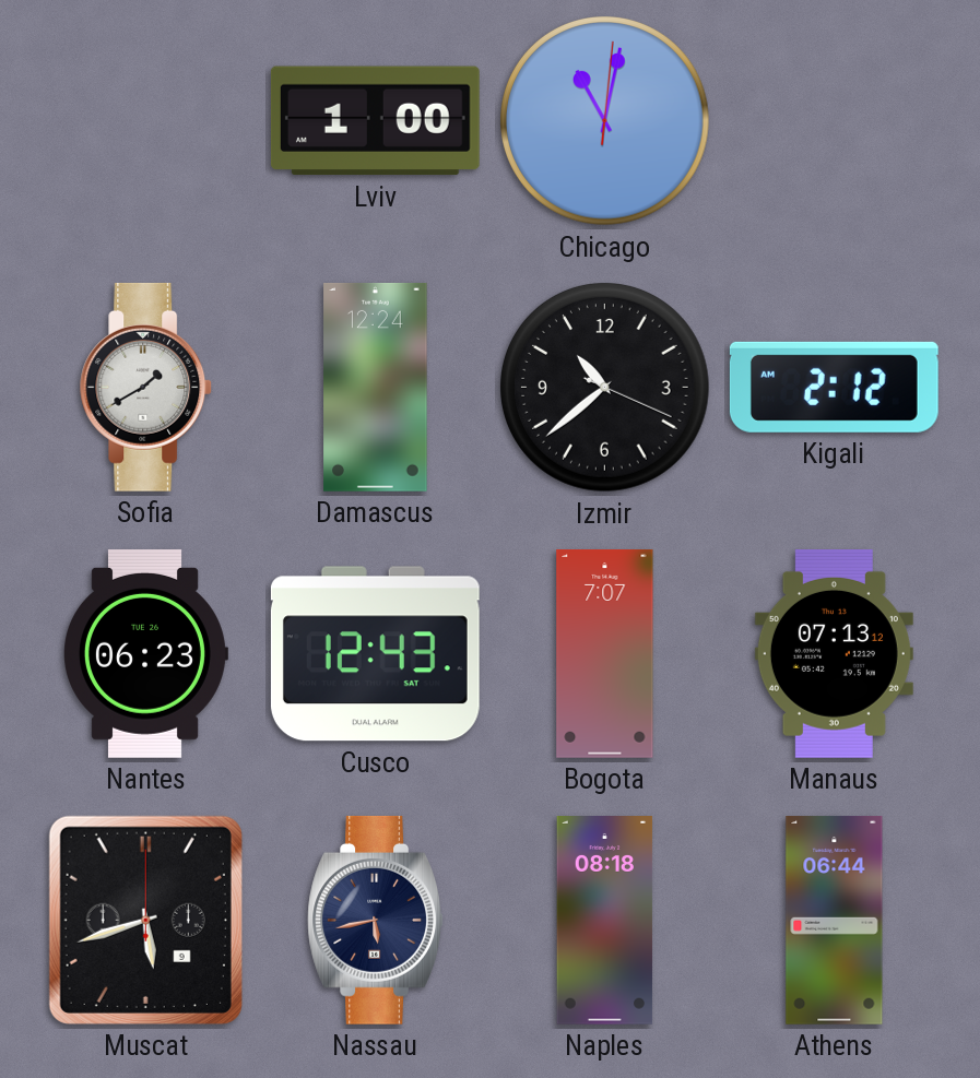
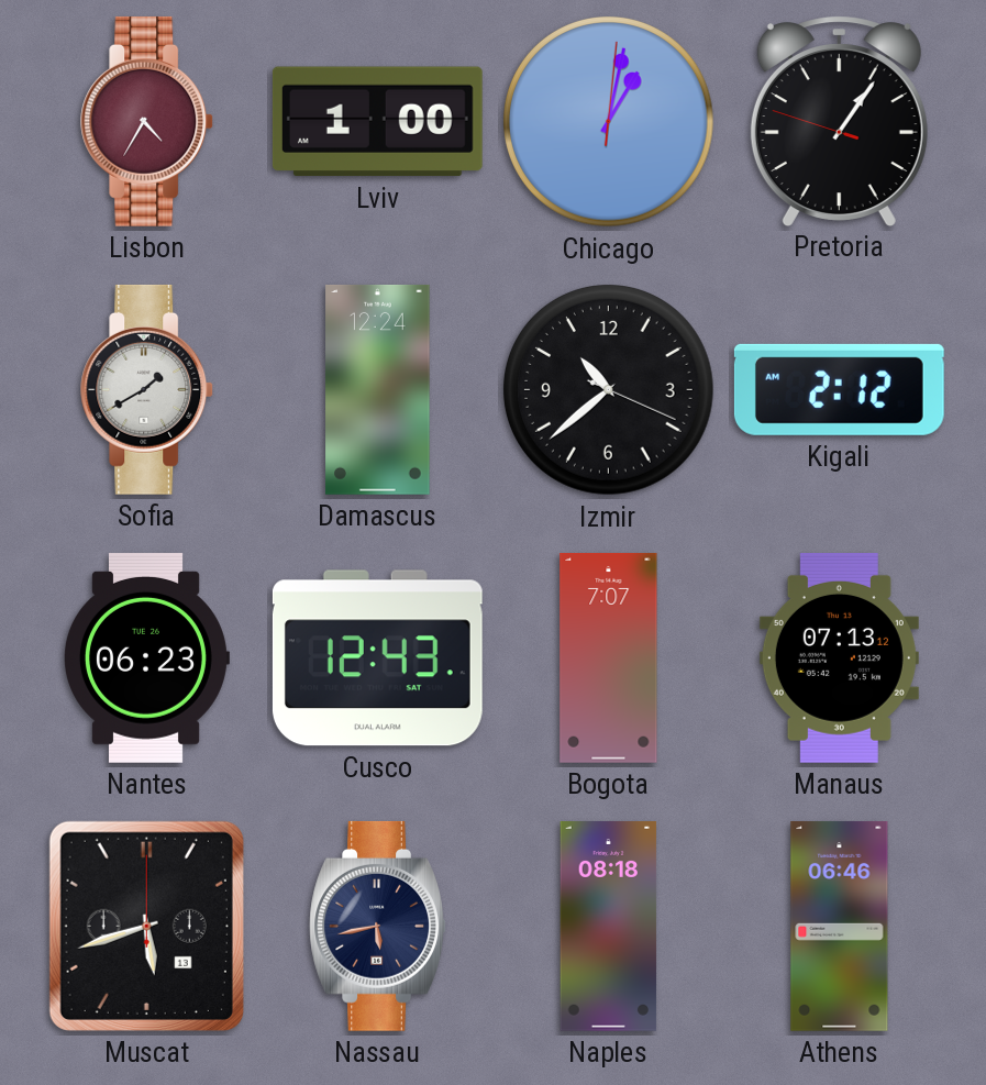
Lisbon: none -> 4:35 (147, 121)
Chicago: 11:02 -> 1:02 (609, 122)
Pretoria: none -> 1:05 (839, 121)
Muscat date: 9 -> 13 (146, 926)
Athens: 06:44 -> 06:46 (840, 927)
